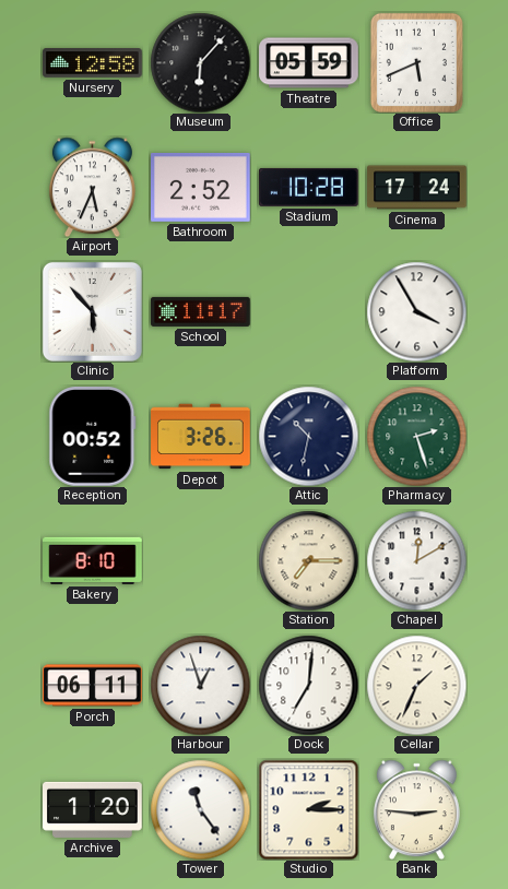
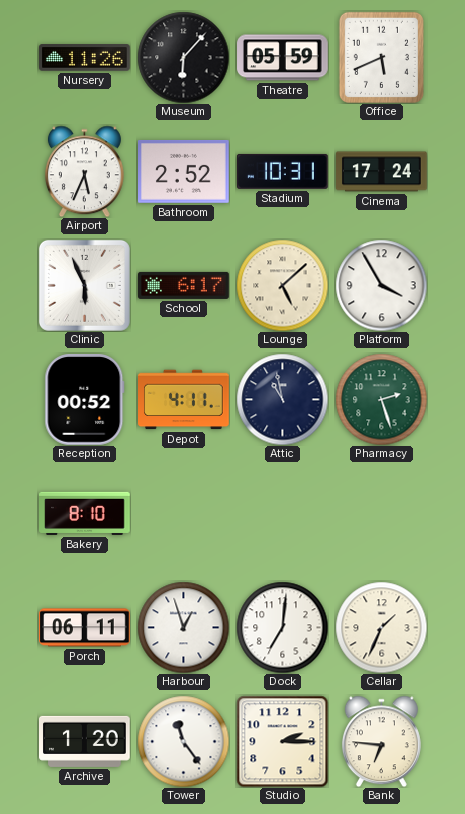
Nursery: 12:58 -> 11:26 (85, 58)
Stadium: 10:28 -> 10:31 (283, 171)
Clinic: 5:53 -> 5:56 (84, 285)
School: 11:17 -> 6:17 (184, 285)
Lounge: none -> 5:08 (282, 285)
Depot: 3:26 -> 4:11 (184, 400)
Attic: 10:32 -> 10:58 (282, 399)
Station: 7:15 -> none (308, 560)
Chapel: 12:10 -> none (416, 560)
Bank: 2:46 -> 6:46 (381, 741)
